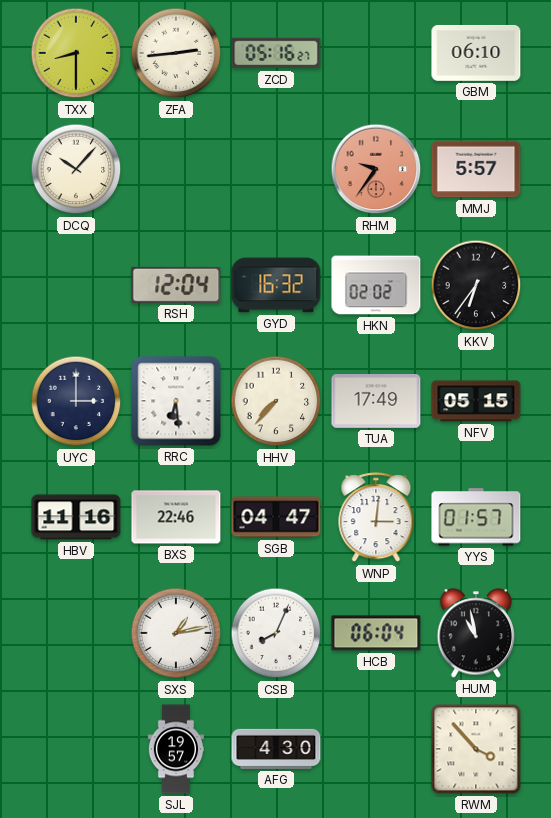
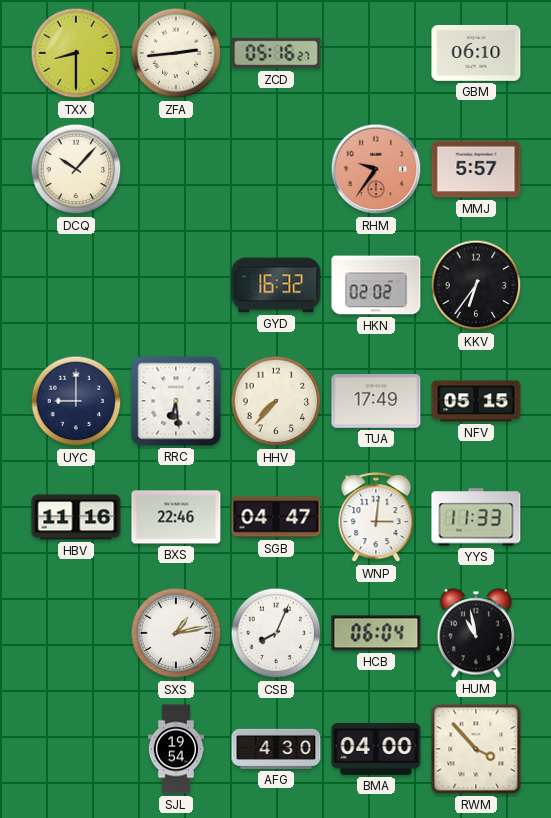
RSH: 12:04 -> none (176, 285)
UYC: 3:00 -> 9:00 (76, 401)
YYS: 01:57 -> 11:33 (476, 517)
SJL: 19:57 -> 19:54 (175, 749)
BMA: none -> 04:00 (376, 749)
